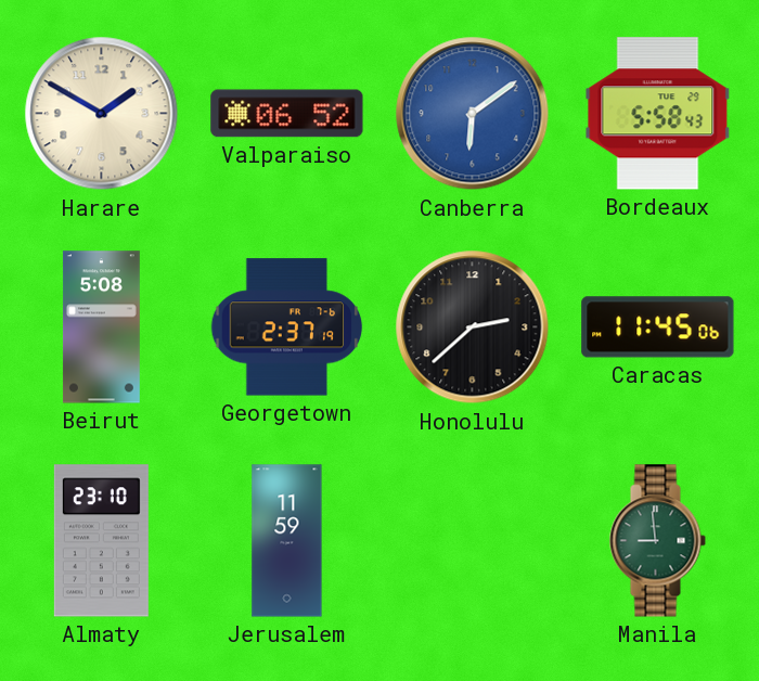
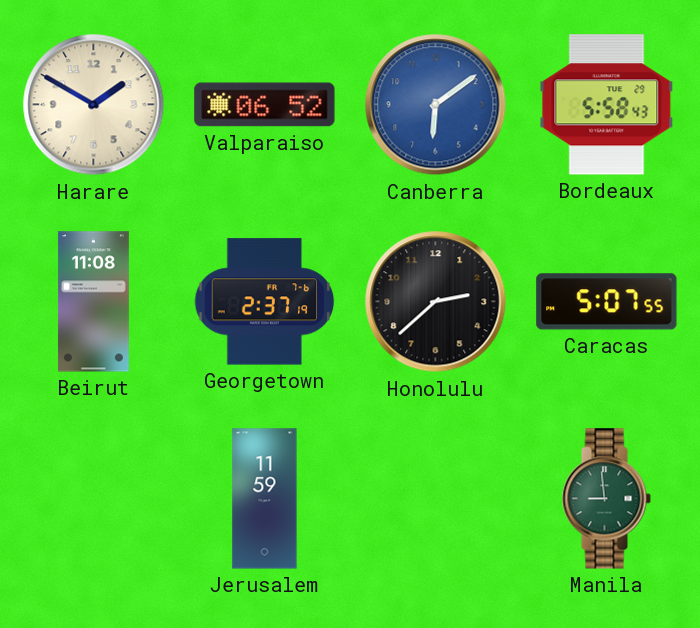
Beirut: 5:08 -> 11:08 (93, 302)
Caracas: 11:45 -> 5:07 (607, 302)
Almaty: 23:10 -> none (101, 541)
